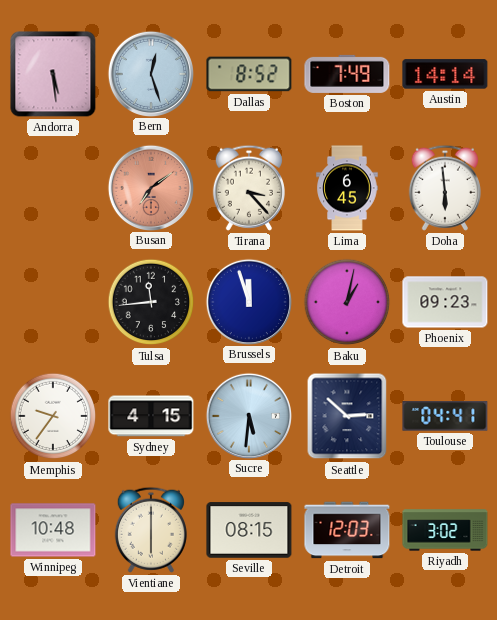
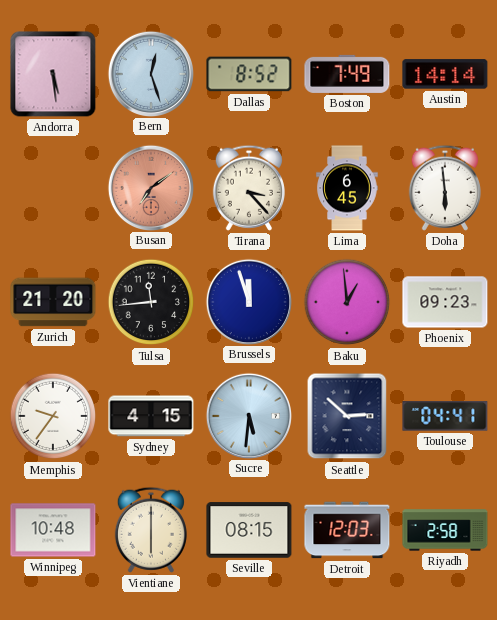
Zurich: none -> 21:20 (53, 302)
Baku: 1:02 -> 12:59 (347, 302)
Riyadh: 3:02 -> 2:58 (445, 530)
